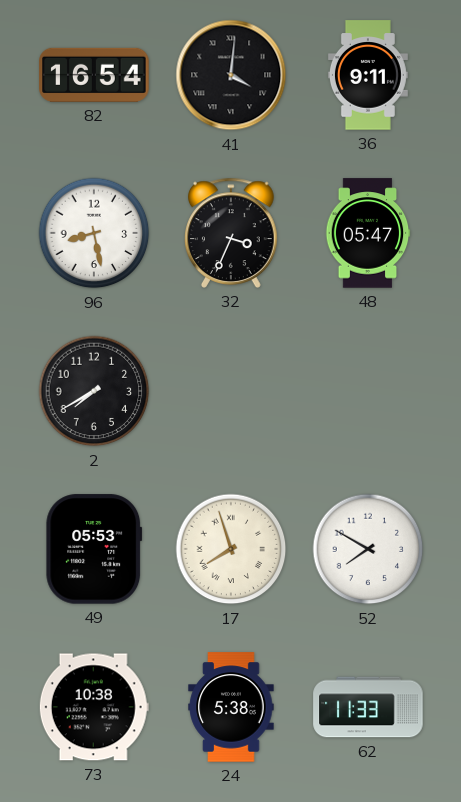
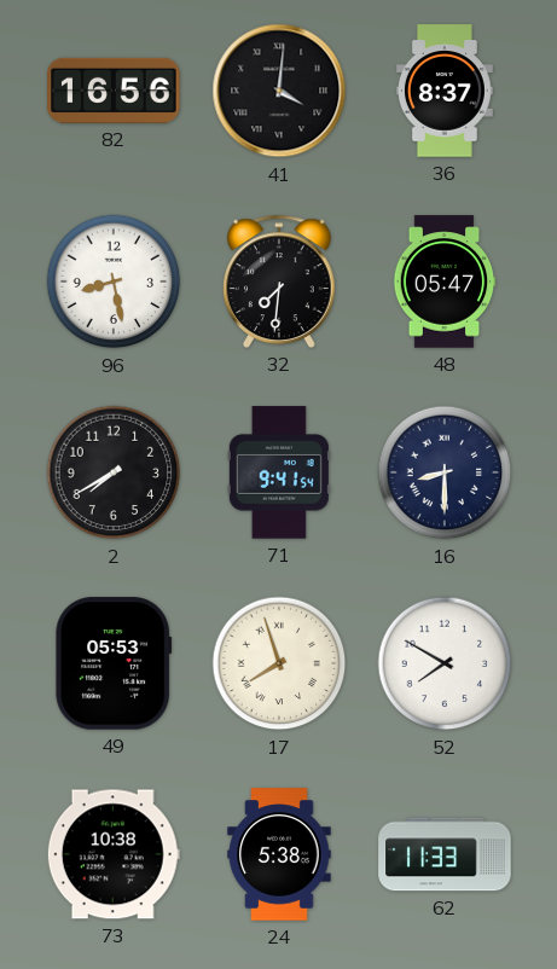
82: 16:54 -> 16:56 (114, 91)
36: 9:11 -> 8:37 (445, 91)
32: 3:34 -> 7:31 (280, 282)
71: none -> 9:41 (279, 472)
16: none -> 8:30 (445, 472)
